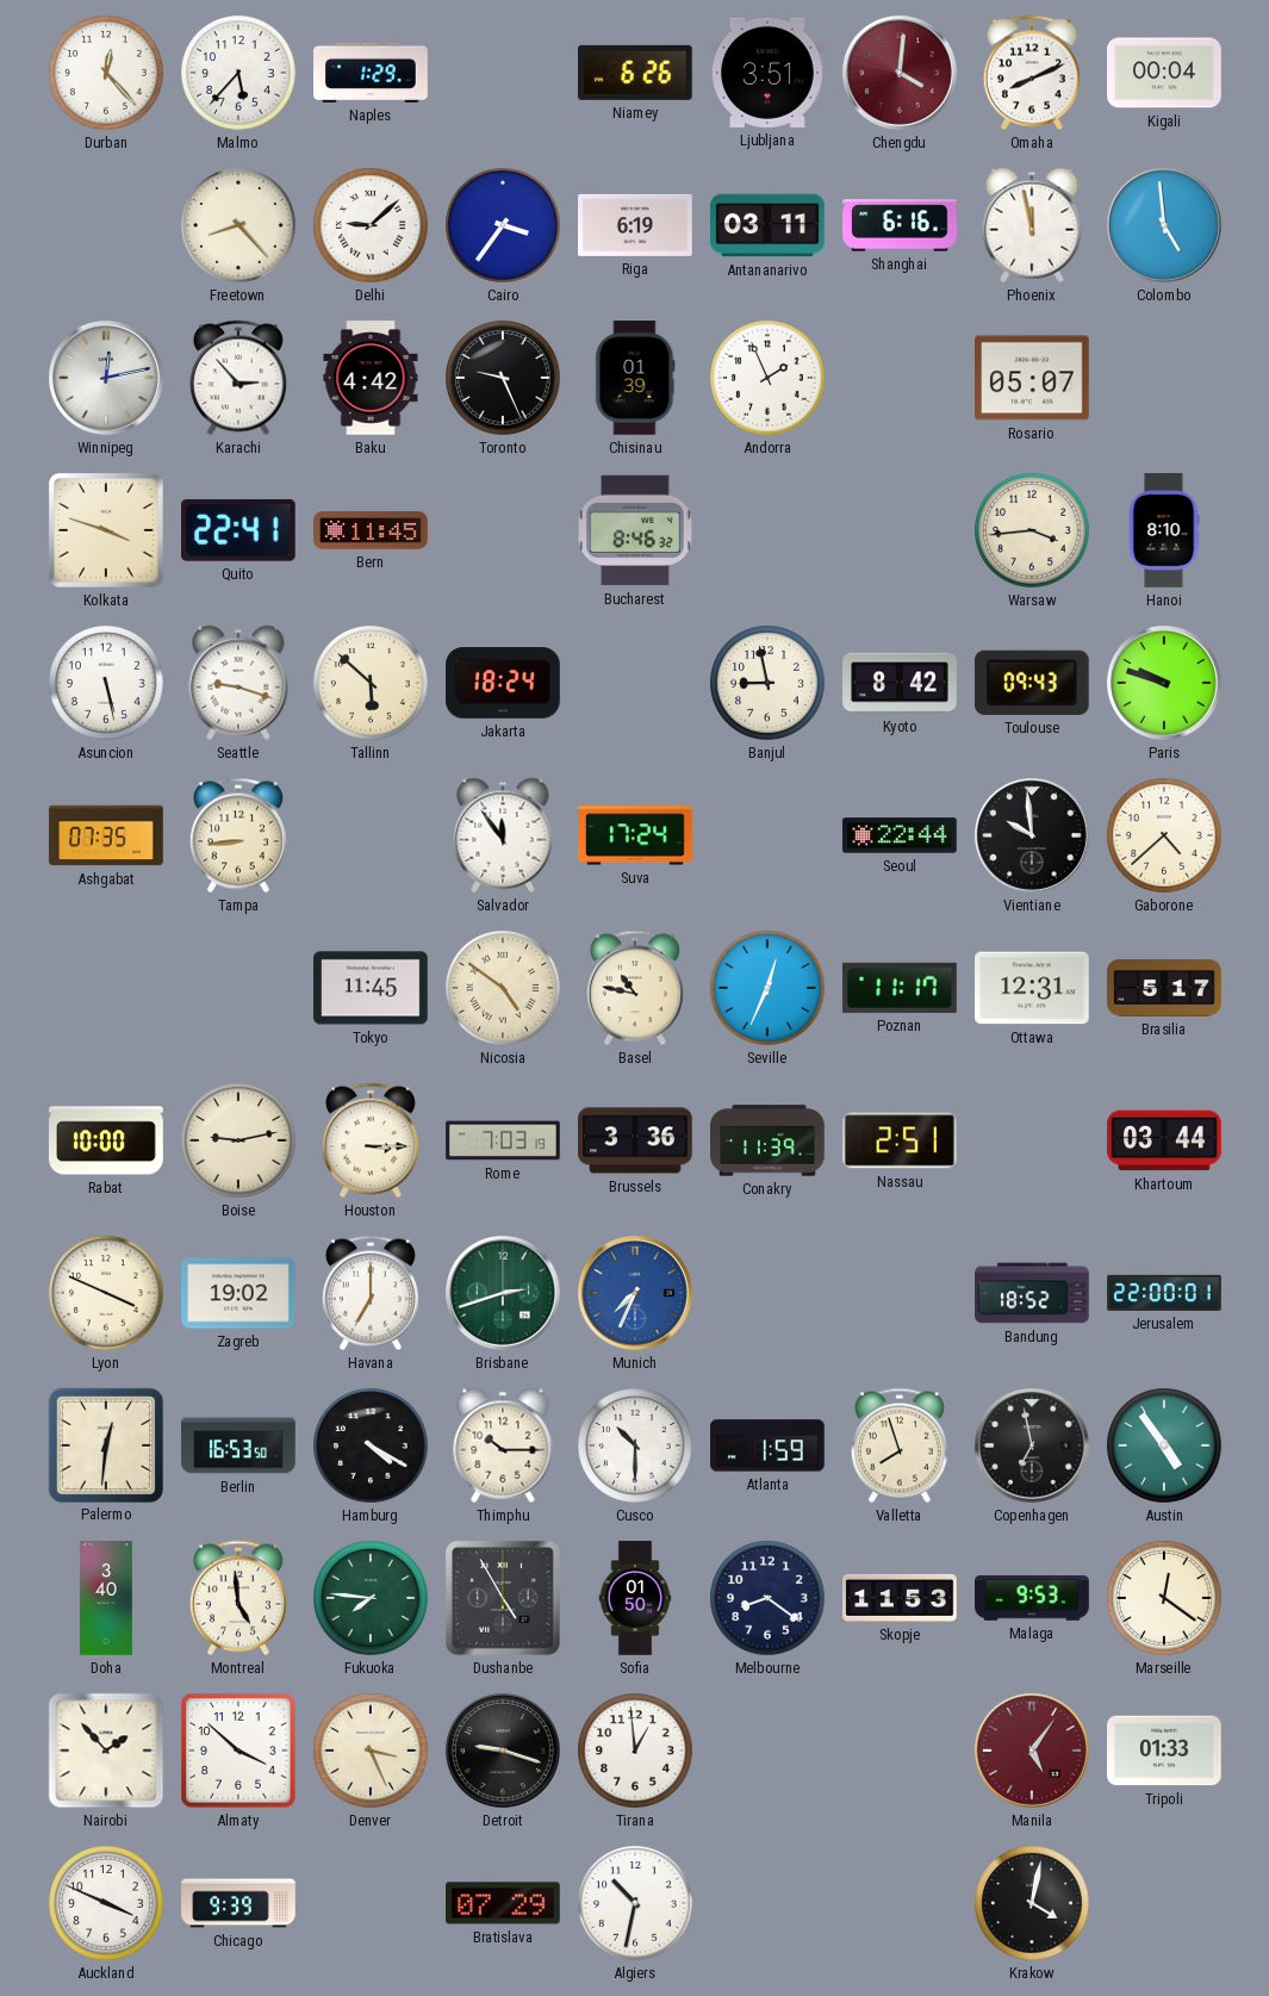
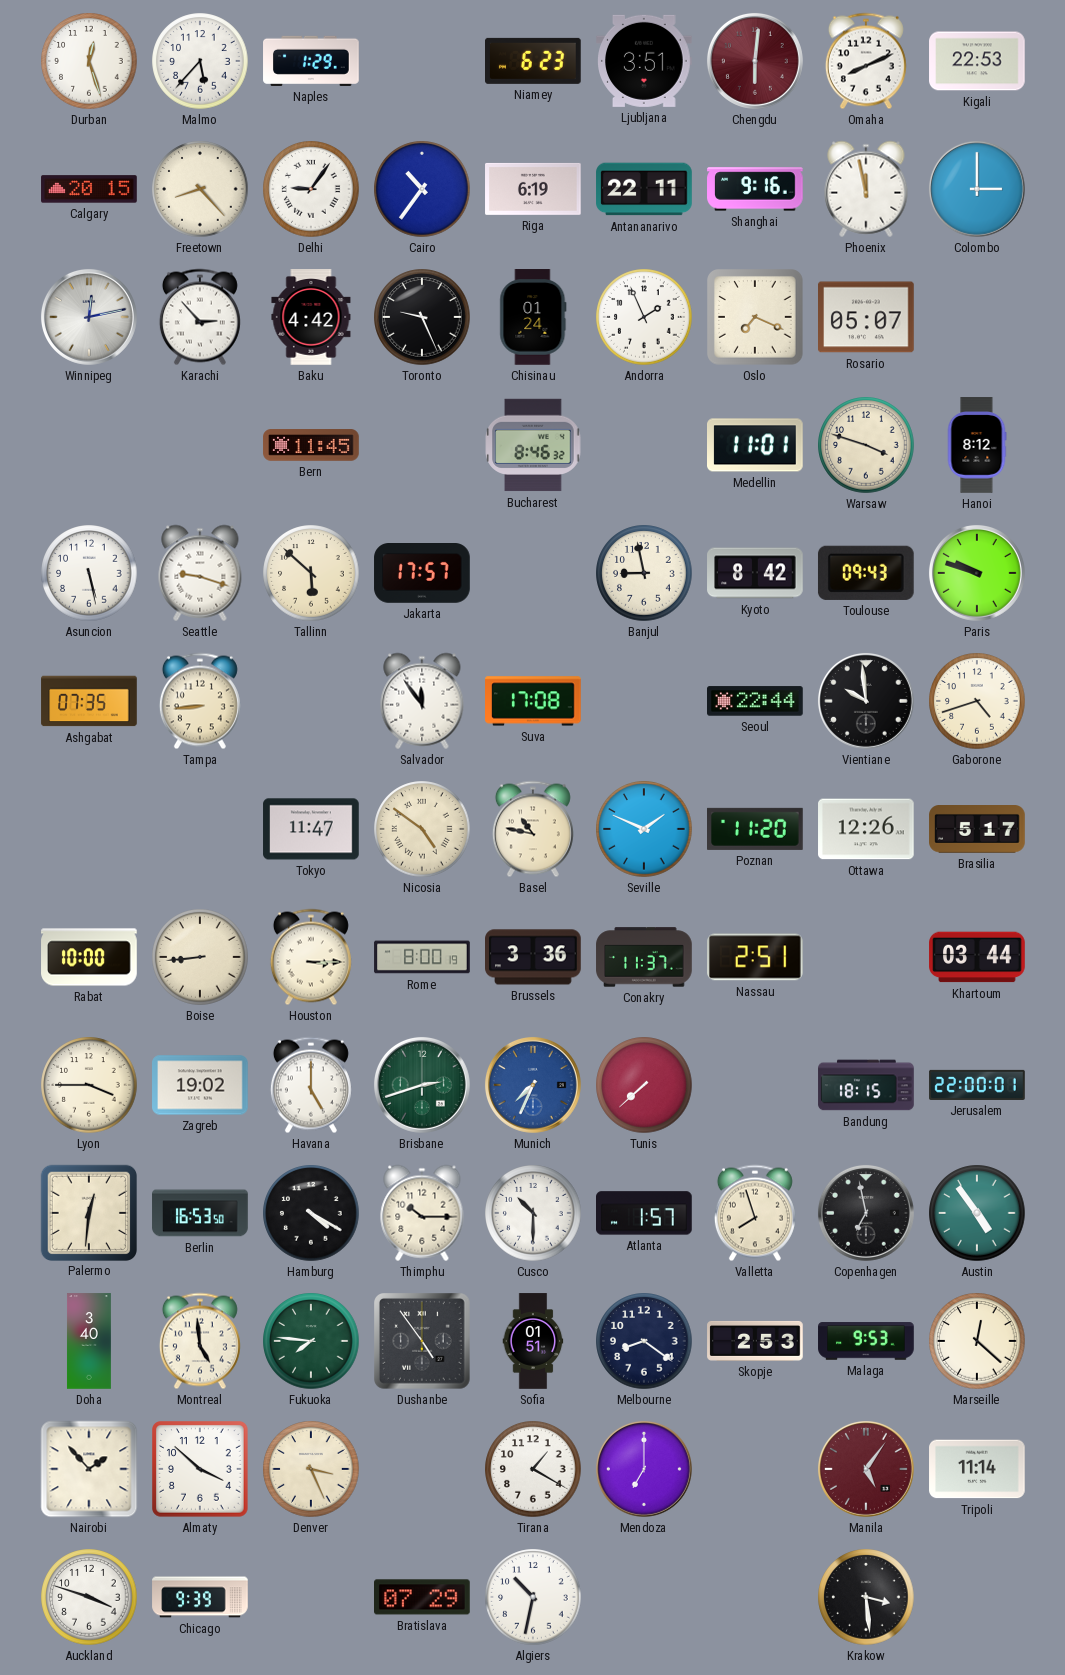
Durban: 12:23 -> 12:27 (89, 61)
Niamey: 6:26 -> 6:23 (534, 61)
Chengdu: 4:01 -> 6:01 (755, 61)
Kigali: 00:04 -> 22:53 (977, 61)
Calgary: none -> 20:15 (89, 189)
Delhi: 9:08 -> 9:06 (311, 189)
Cairo: 3:36 -> 10:36 (422, 189)
Antananarivo: 03:11 -> 22:11 (644, 189)
Shanghai: 6:16 -> 9:16 (755, 189)
Colombo: 4:59 -> 3:00 (977, 189)
Chisinau: 01:39 -> 01:24 (533, 317)
Oslo: none -> 7:19 (756, 318)
Kolkata: 3:48 -> none (107, 531)
Quito: 22:41 -> none (238, 530)
Medellin: none -> 11:01 (756, 445)
Warsaw: 3:44 -> 3:48 (866, 445)
Hanoi: 8:10 -> 8:12 (977, 445)
Jakarta: 18:24 -> 17:57 (422, 574)
Suva: 17:24 -> 17:08 (534, 701)
Gaborone: 4:38 -> 4:42 (977, 701)
Tokyo: 11:45 -> 11:47 (311, 829)
Seville: 12:34 -> 1:49 (644, 829)
Poznan: 11:17 -> 11:20 (756, 829)
Ottawa: 12:31 -> 12:26 (866, 829)
Boise: 9:13 -> 8:44 (200, 957)
Rome: 7:03 -> 8:00 (422, 957)
Conakry: 11:39 -> 11:37 (644, 957)
Lyon: 3:49 -> 3:45 (89, 1085)
Havana: 7:00 -> 5:00 (311, 1085)
Tunis: none -> 7:38 (644, 1085)
Bandung: 18:52 -> 18:15 (866, 1085)
Atlanta: 1:59 -> 1:57 (644, 1213)
Dushanbe: 4:55 -> 4:54 (423, 1342)
Sofia: 01:50 -> 01:51 (533, 1341)
Skopje: 11:53 -> 2:53 (755, 1341)
Marseille: 12:21 -> 12:22 (977, 1341)
Detroit: 9:18 -> none (503, 1751)
Tirana: 12:59 -> 1:20 (533, 1469)
Mendoza: none -> 7:00 (644, 1469)
Tripoli: 01:33 -> 11:14 (977, 1469)
Auckland: 3:49 -> 3:48 (89, 1597)
Krakow: 4:02 -> 3:29 (866, 1597)
